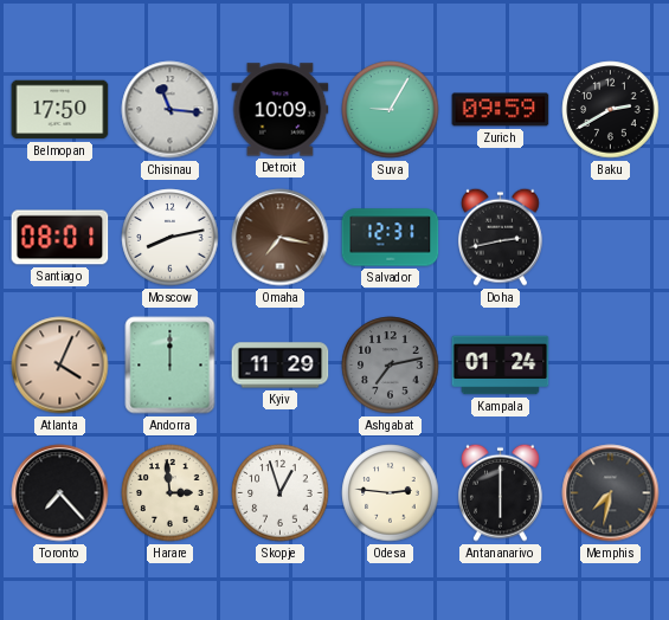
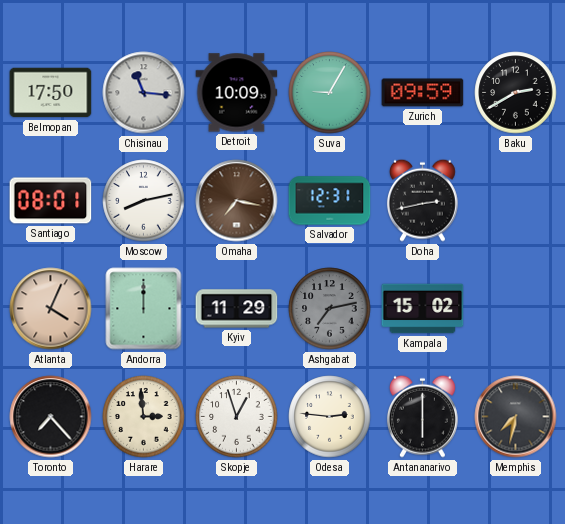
Kampala: 01:24 -> 15:02 (423, 309)
